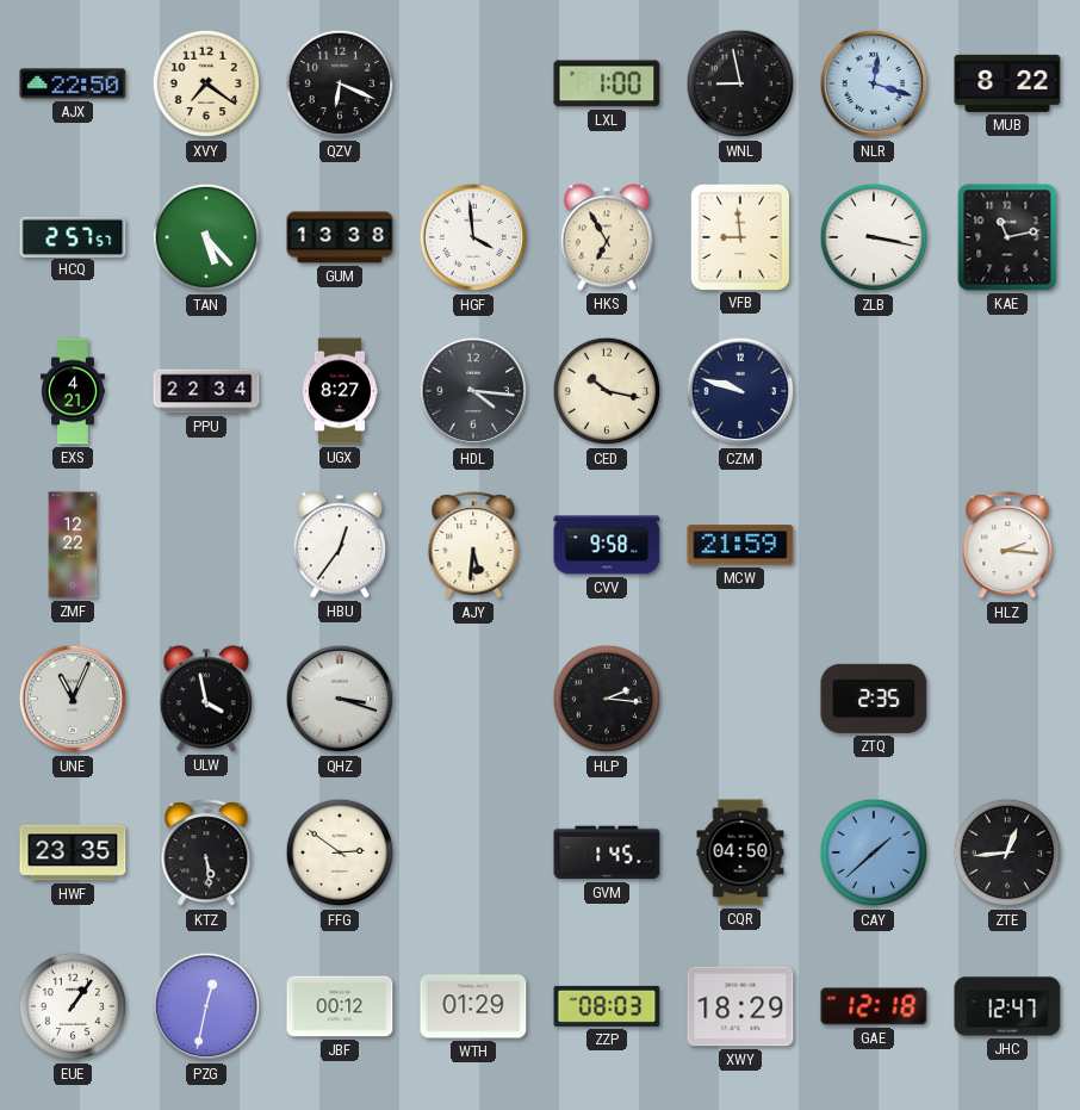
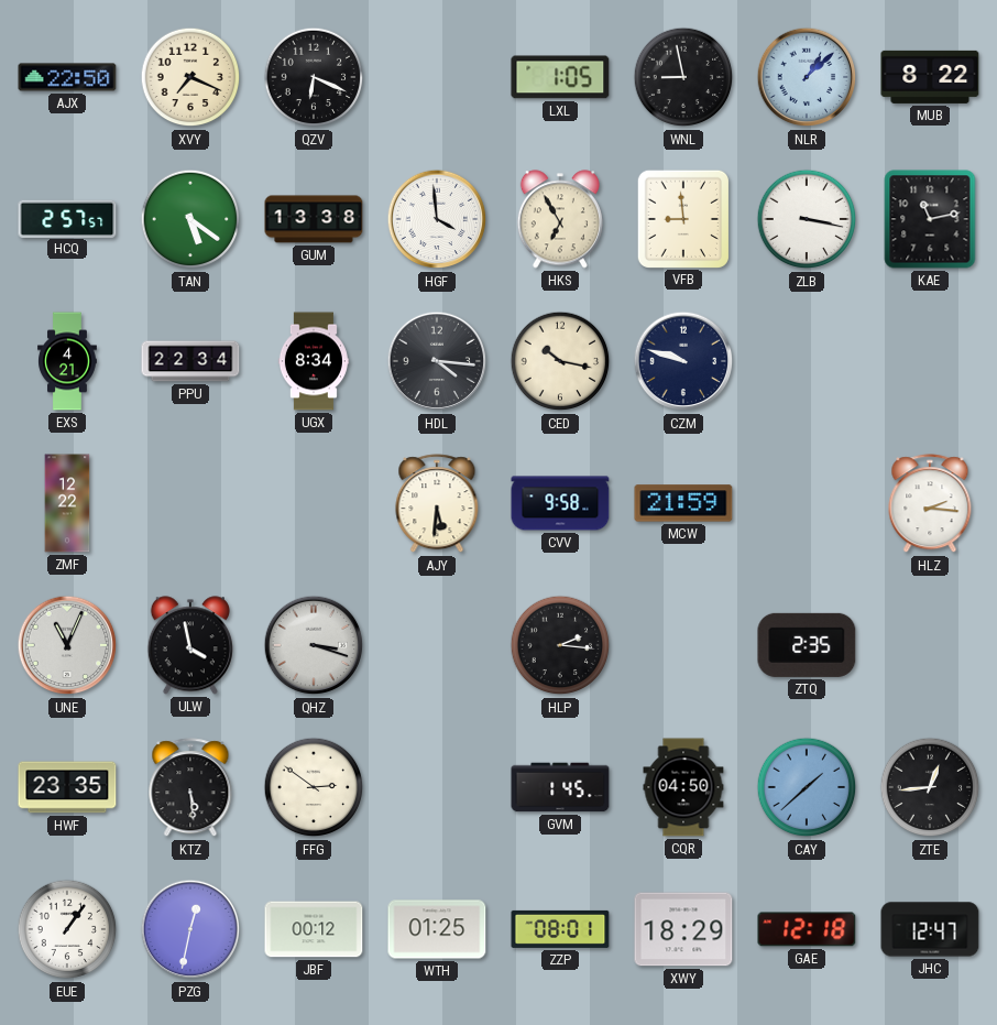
XVY: 7:21 -> 7:19 (190, 77)
LXL: 1:00 -> 1:05 (560, 77)
NLR: 12:18 -> 1:08 (807, 77)
TAN: 5:23 -> 5:21 (190, 219)
UGX: 8:27 -> 8:34 (314, 361)
HBU: 12:36 -> none (340, 545)
WTH: 01:29 -> 01:25 (437, 929)
ZZP: 08:03 -> 08:01 (560, 929)
